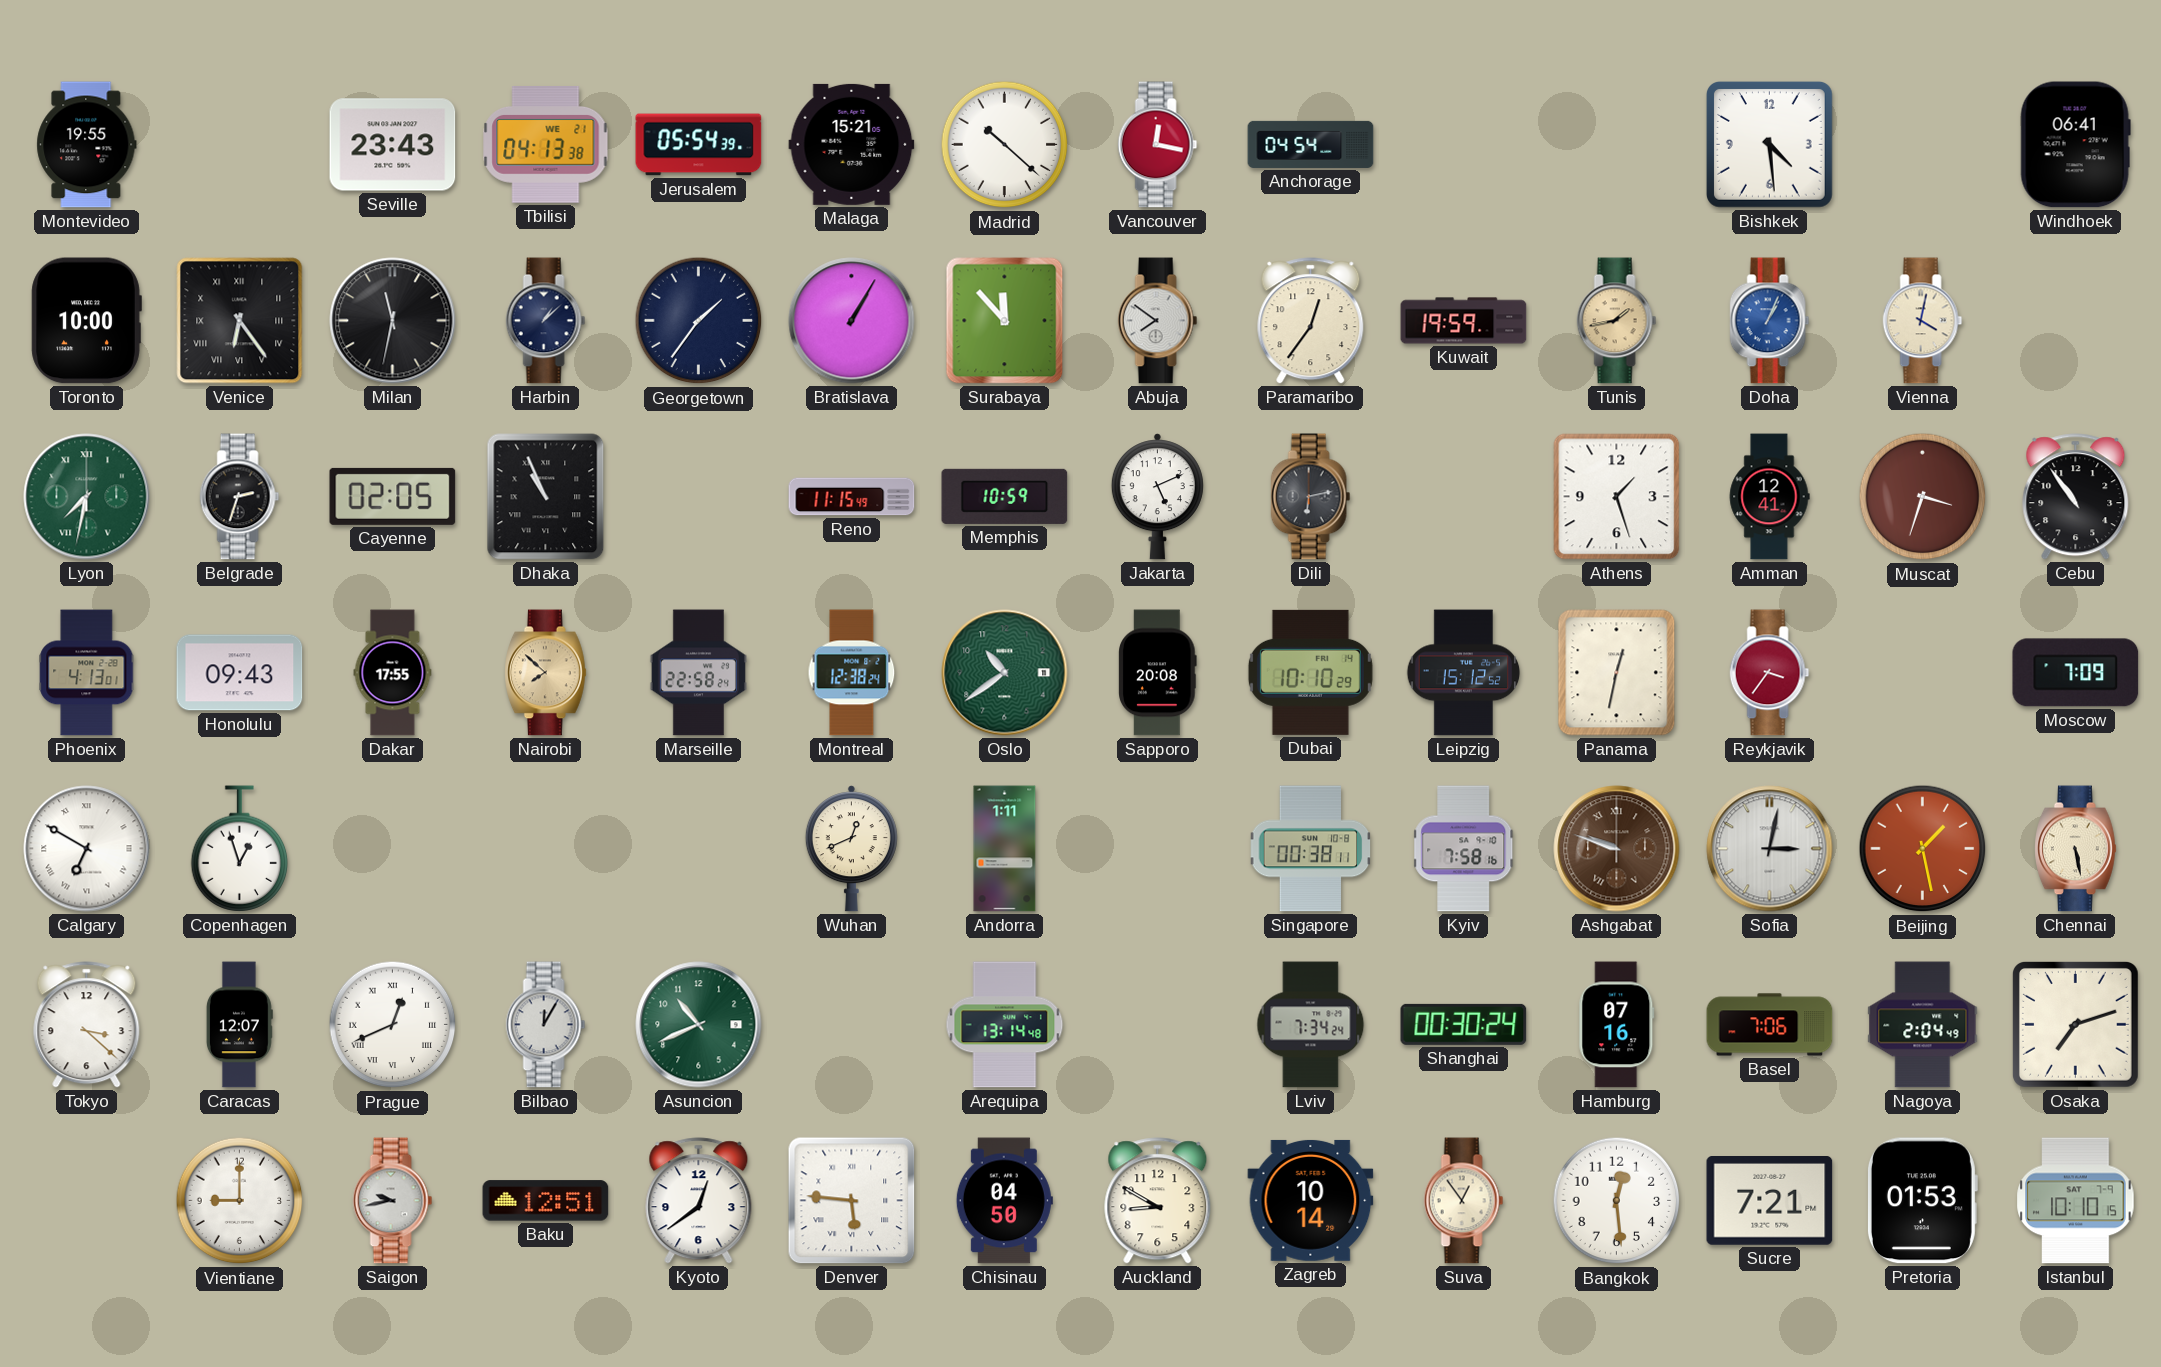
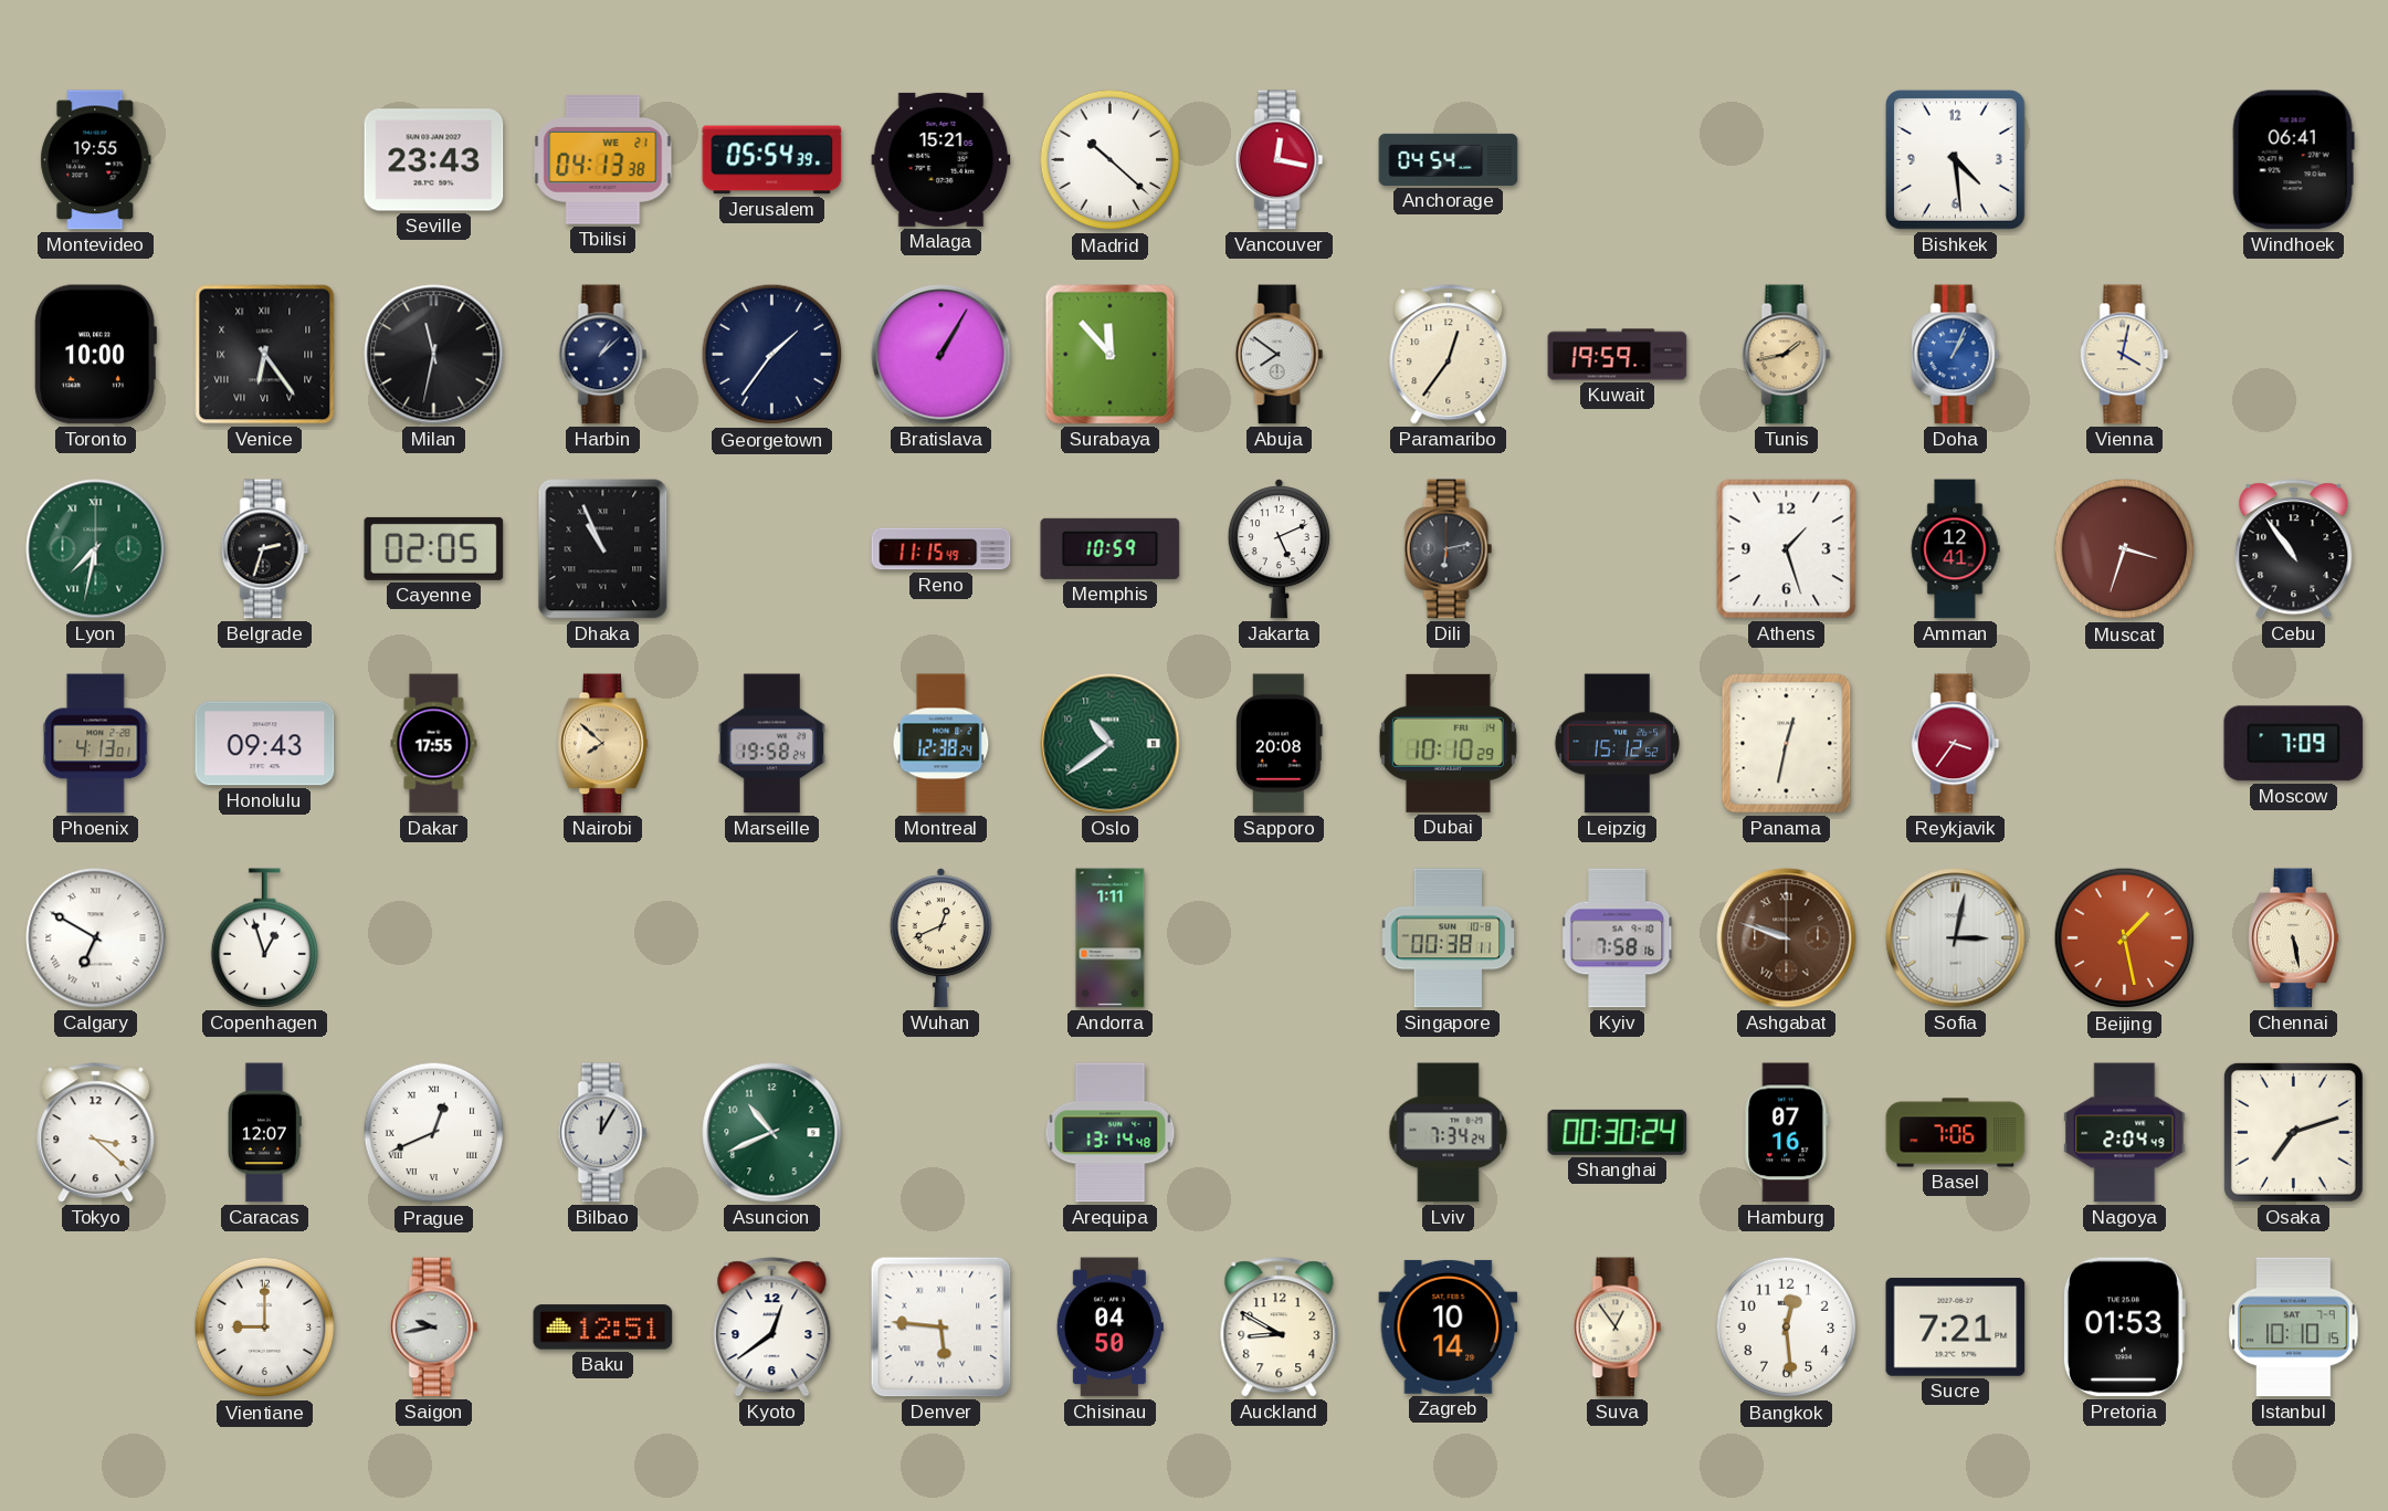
Marseille: 22:58 -> 19:58 (771, 744)
